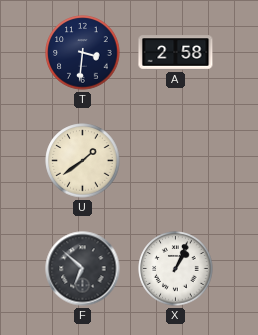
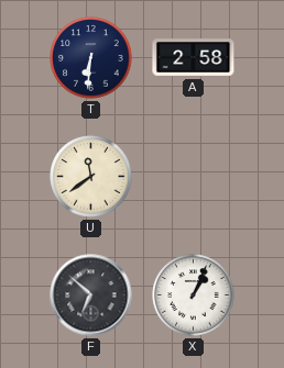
T: 3:31 -> 6:31 (91, 58)
U: 1:39 -> 11:39 (91, 177)
